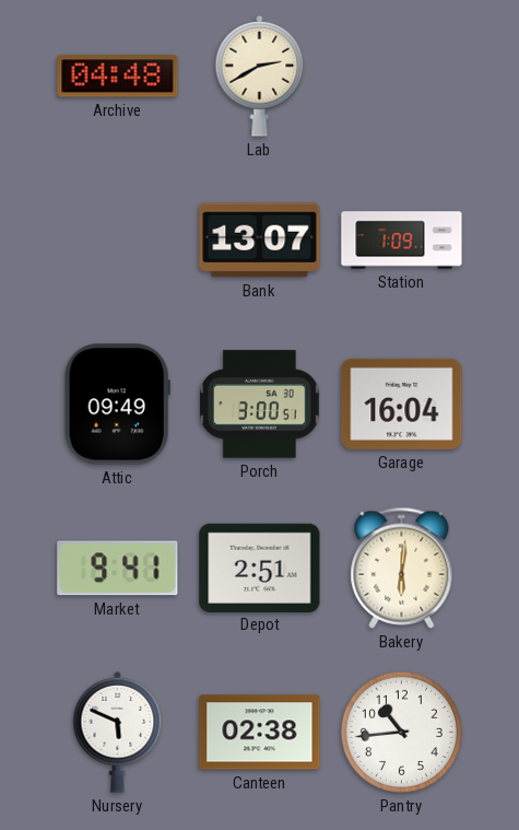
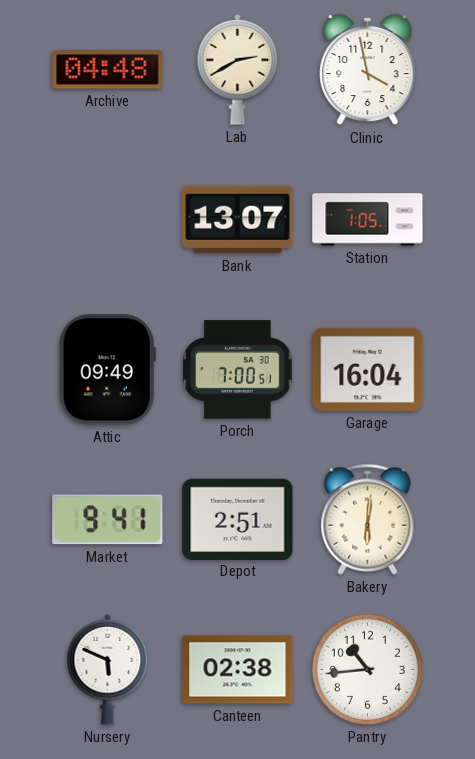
Clinic: none -> 3:58 (368, 70)
Station: 1:09 -> 1:05 (368, 220)
Porch: 3:00 -> 7:00 (238, 370)
